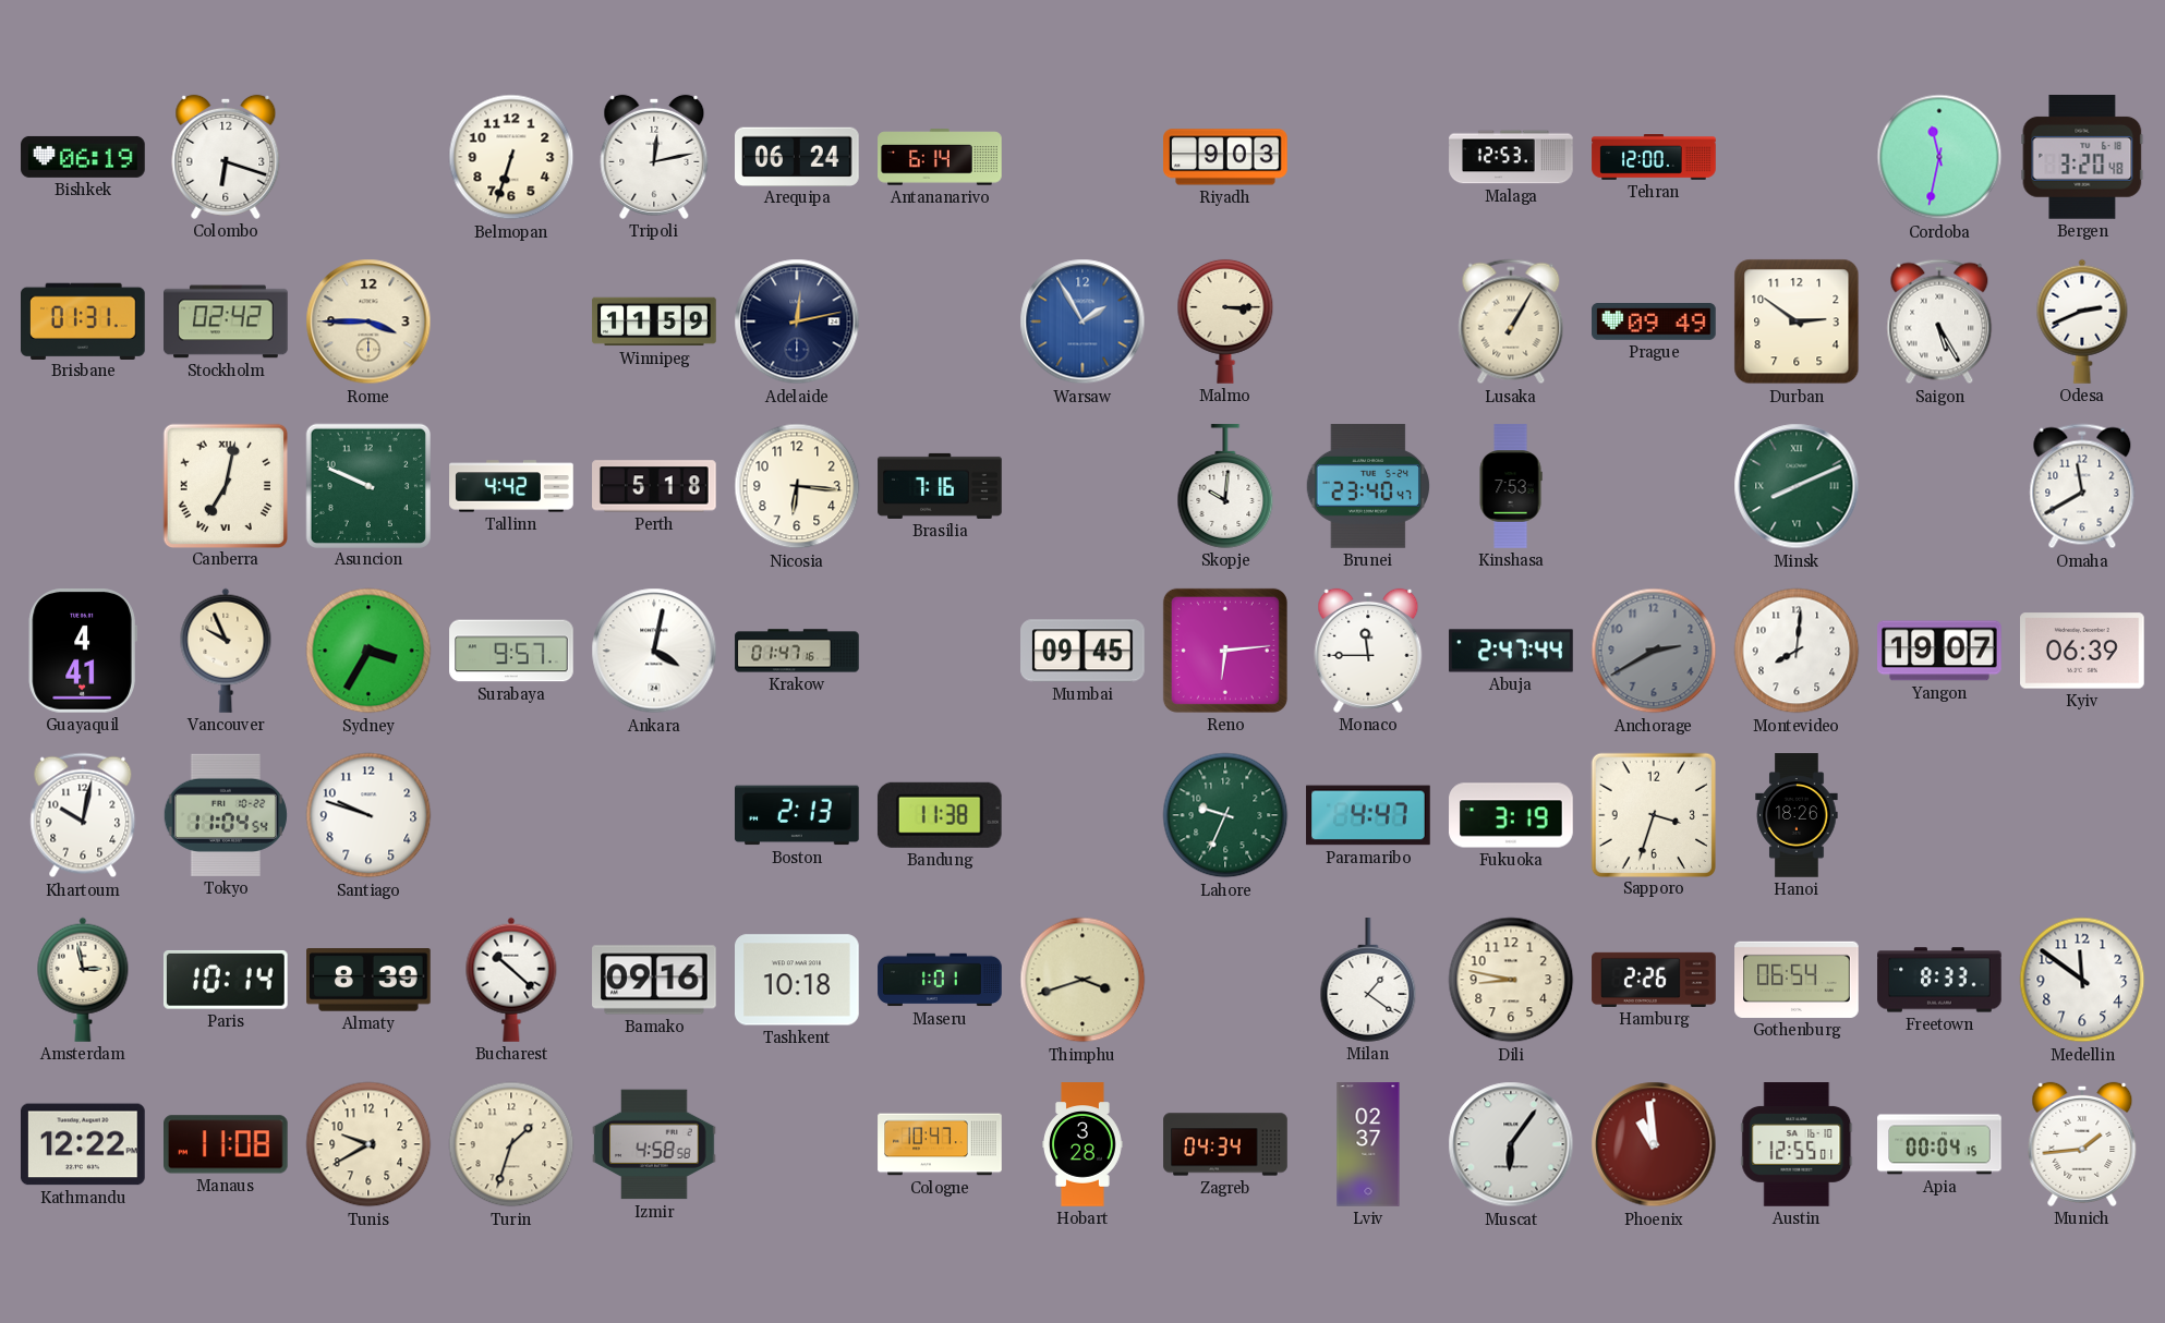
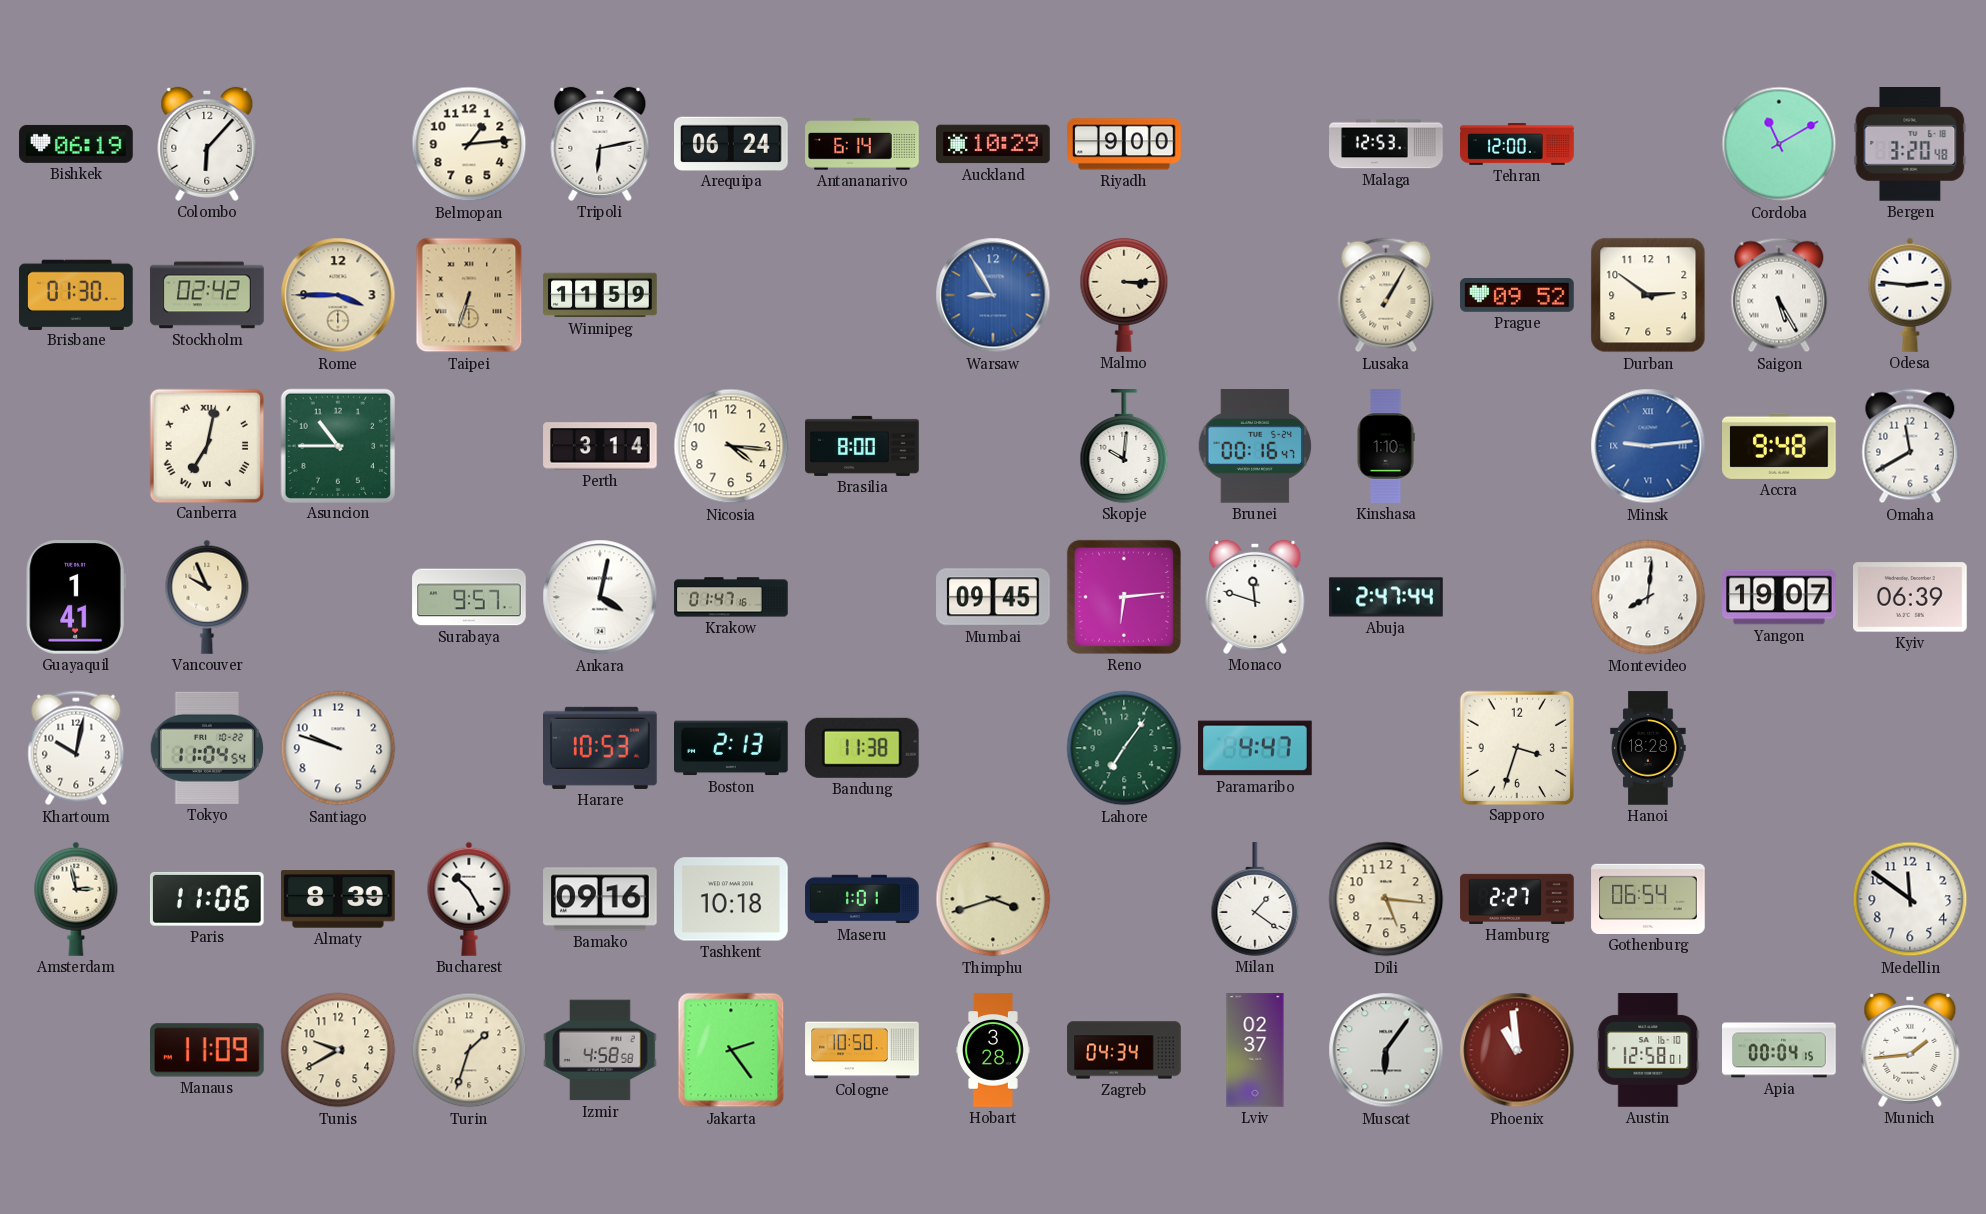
Colombo: 6:18 -> 6:07 (207, 144)
Belmopan: 6:33 -> 1:14 (469, 144)
Tripoli: 12:13 -> 6:13 (600, 144)
Auckland: none -> 10:29 (993, 144)
Riyadh: 9:03 -> 9:00 (1124, 144)
Cordoba: 11:32 -> 11:10 (1779, 144)
Brisbane: 01:31 -> 01:30 (77, 294)
Taipei: none -> 6:33 (469, 295)
Adelaide: 12:13 -> none (797, 321)
Warsaw: 1:55 -> 8:55 (993, 295)
Prague: 09:49 -> 09:52 (1517, 296)
Odesa: 2:41 -> 2:46 (1910, 295)
Asuncion: 9:49 -> 10:45 (337, 445)
Tallinn: 4:42 -> none (511, 486)
Perth: 5:18 -> 3:14 (600, 446)
Nicosia: 6:16 -> 4:16 (731, 446)
Brasilia: 7:16 -> 8:00 (862, 446)
Brunei: 23:40 -> 00:16 (1254, 446)
Kinshasa: 7:53 -> 1:10 (1386, 446)
Minsk: 8:11 -> 9:14 (1648, 446)
Minsk dial: green -> blue (1648, 446)
Accra: none -> 9:48 (1780, 446)
Guayaquil: 4:41 -> 1:41 (76, 598)
Sydney: 3:35 -> none (368, 651)
Monaco: 11:45 -> 11:48 (1255, 597)
Anchorage: 2:40 -> none (1654, 651)
Harare: none -> 10:53 (601, 748)
Lahore: 9:34 -> 7:06 (1124, 748)
Fukuoka: 3:19 -> none (1511, 815)
Hanoi: 18:26 -> 18:28 (1648, 748)
Paris: 10:14 -> 11:06 (207, 899)
Bucharest: 10:22 -> 10:25 (469, 899)
Dili: 8:47 -> 5:16 (1386, 899)
Hamburg: 2:26 -> 2:27 (1517, 899)
Freetown: 8:33 -> none (1939, 980)
Kathmandu: 12:22 -> none (84, 1144)
Manaus: 11:08 -> 11:09 (208, 1050)
Jakarta: none -> 2:24 (731, 1050)
Cologne: 10:47 -> 10:50 (862, 1050)
Austin: 12:55 -> 12:58 (1648, 1050)
